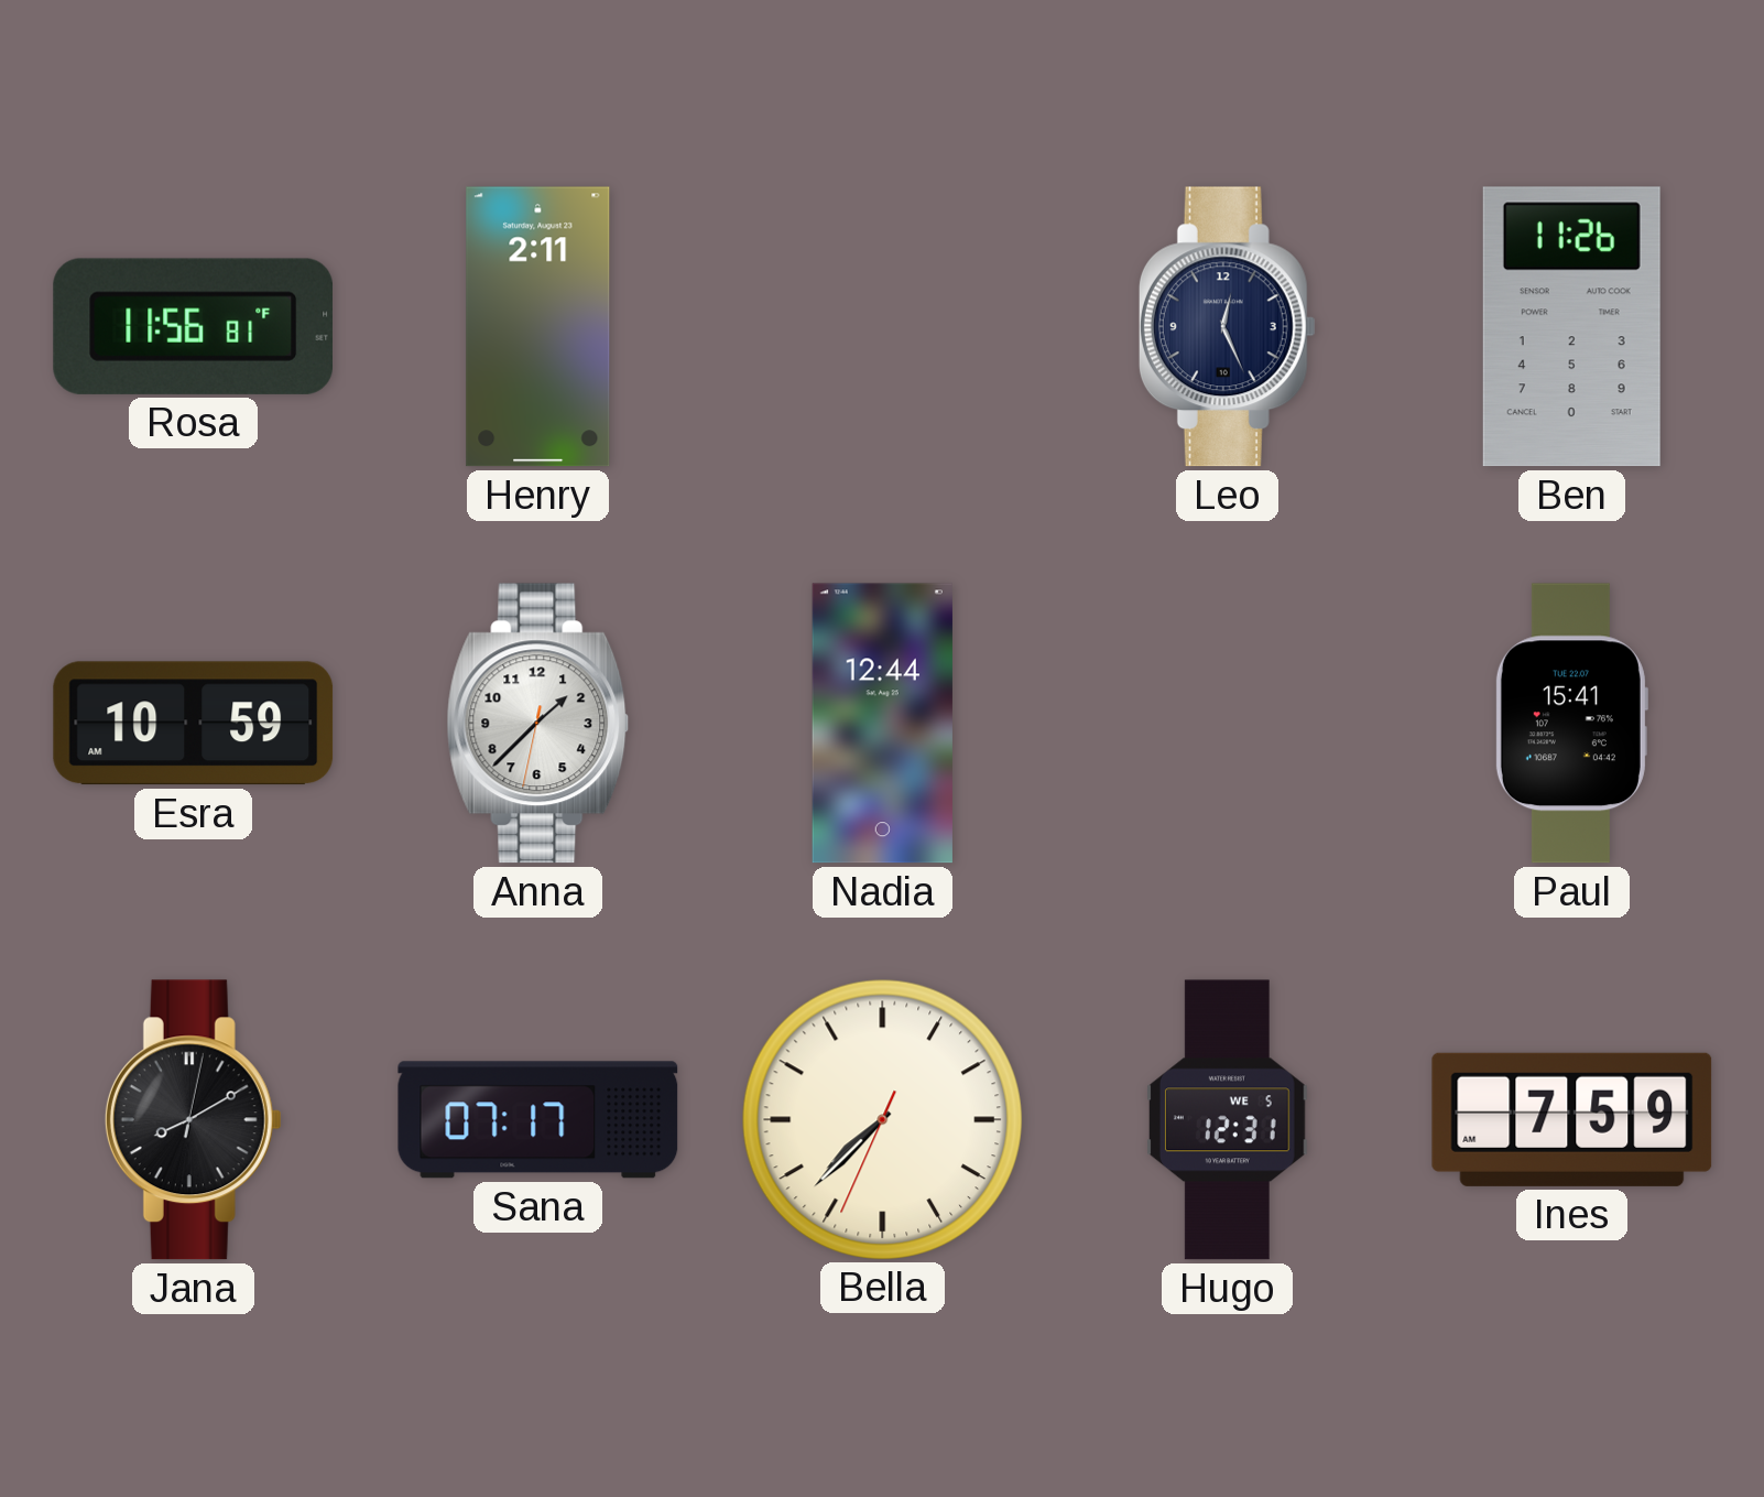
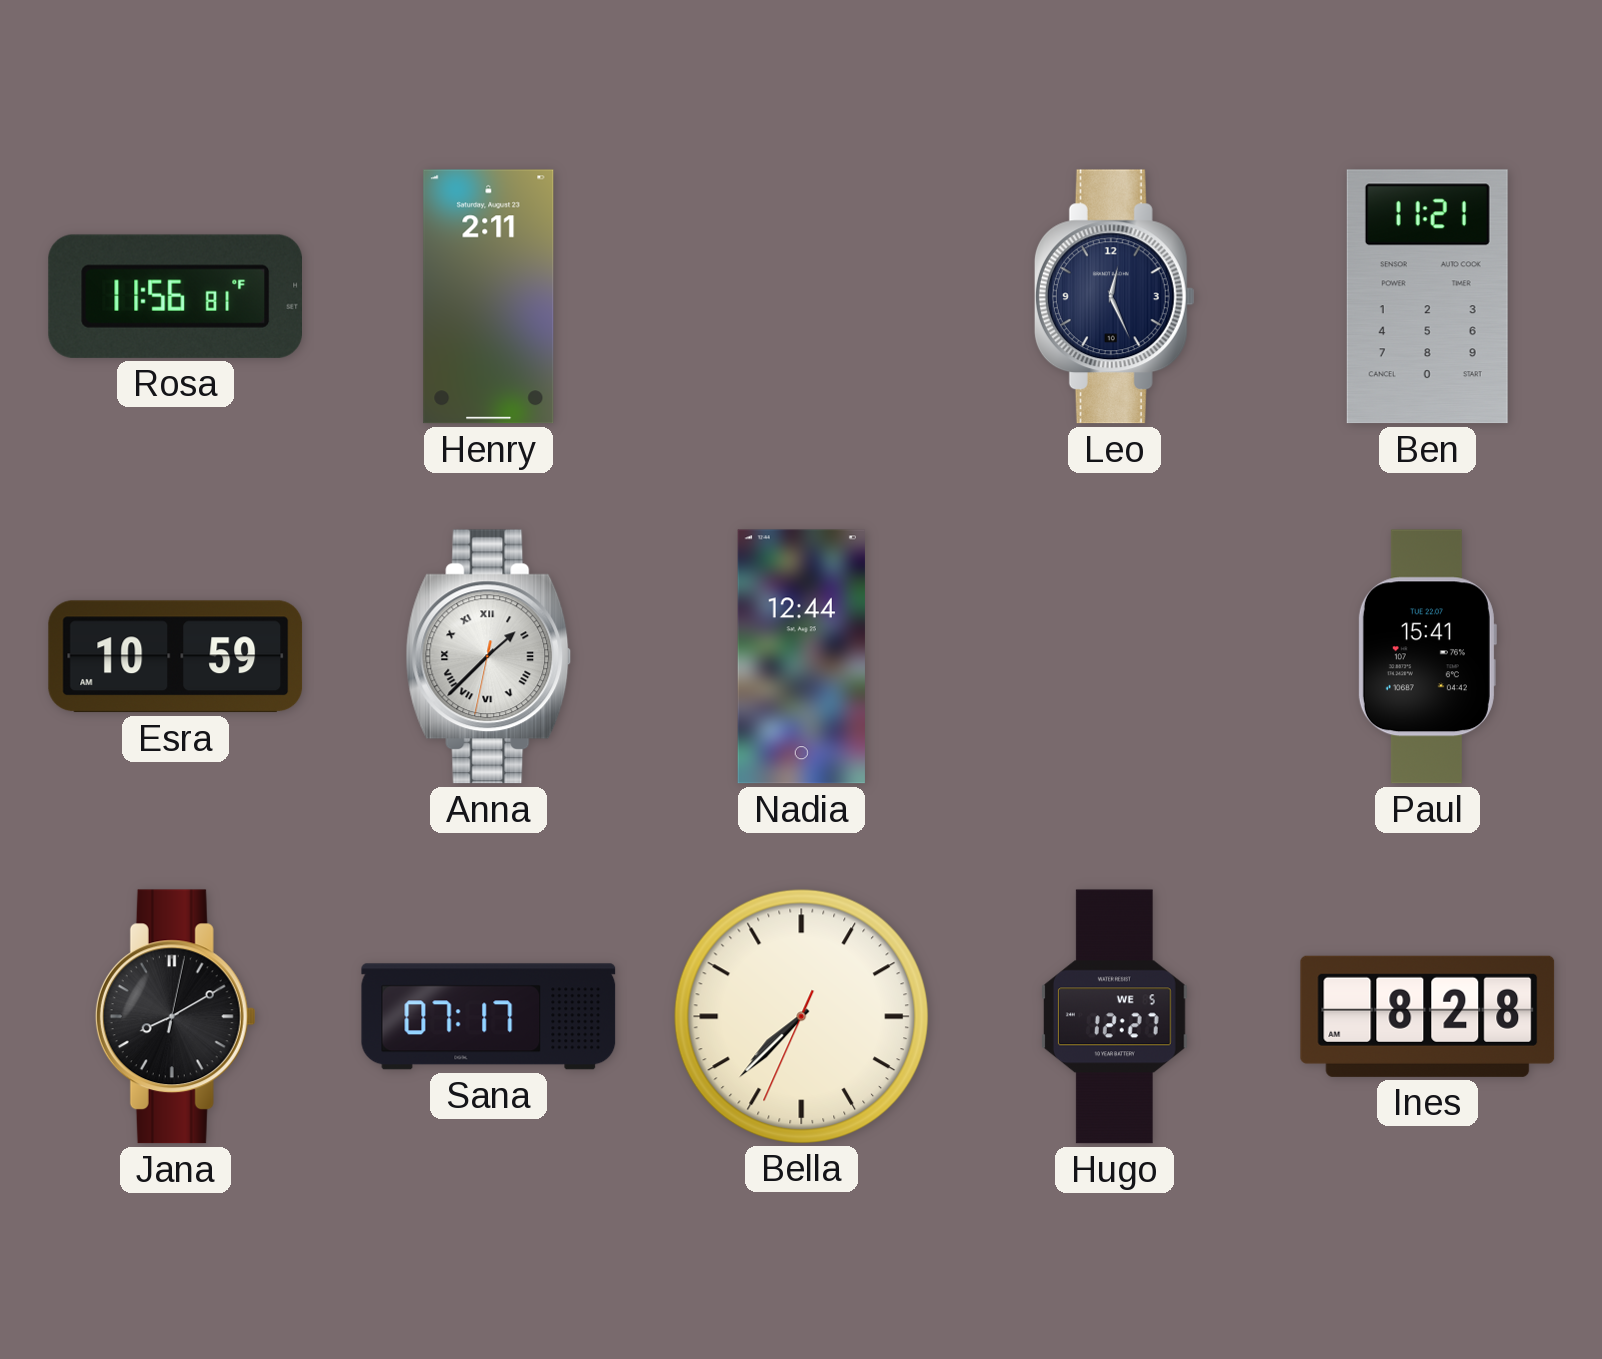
Ben: 11:26 -> 11:21 (1427, 297)
Anna numerals: Arabic -> Roman (489, 657)
Hugo: 12:31 -> 12:27 (1114, 1017)
Ines: 7:59 -> 8:28 (1428, 1016)
